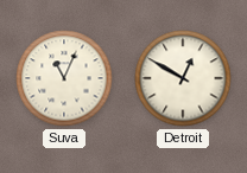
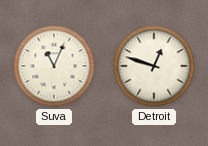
Detroit: 12:50 -> 12:48 (154, 66)
